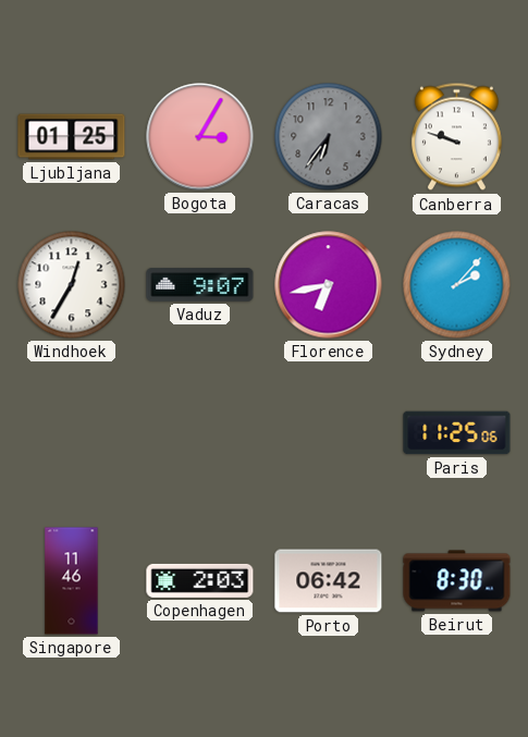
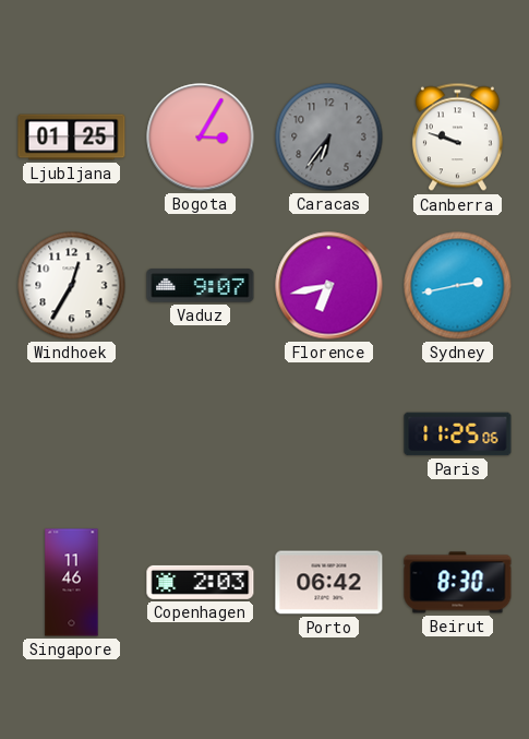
Sydney: 2:07 -> 2:43 (458, 286)
